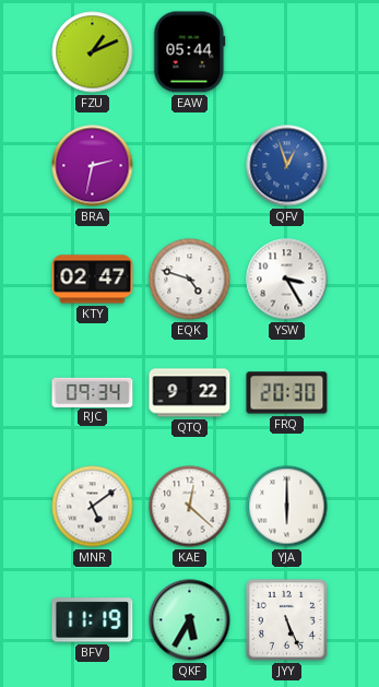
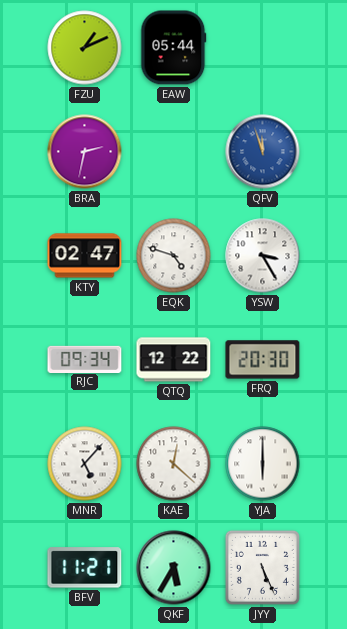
QFV: 12:57 -> 11:57 (263, 152)
QTQ: 9:22 -> 12:22 (174, 360)
MNR: 5:09 -> 5:07 (85, 464)
BFV: 11:19 -> 11:21 (85, 568)
